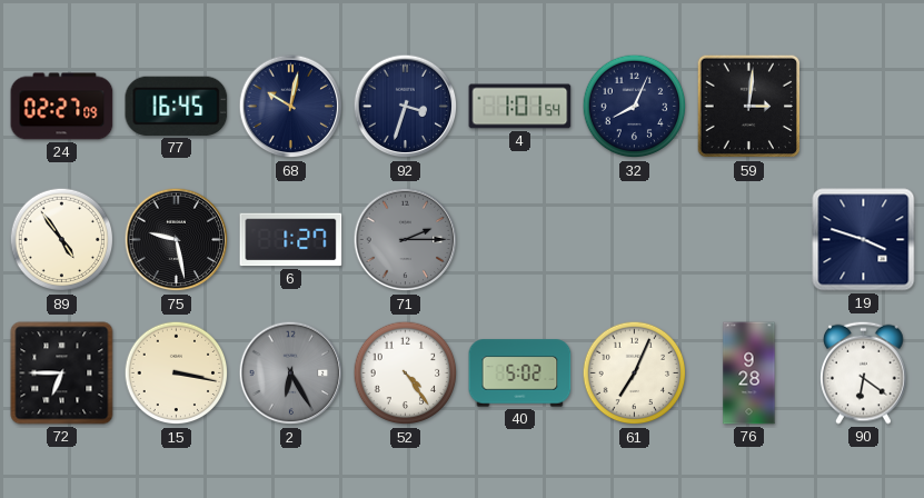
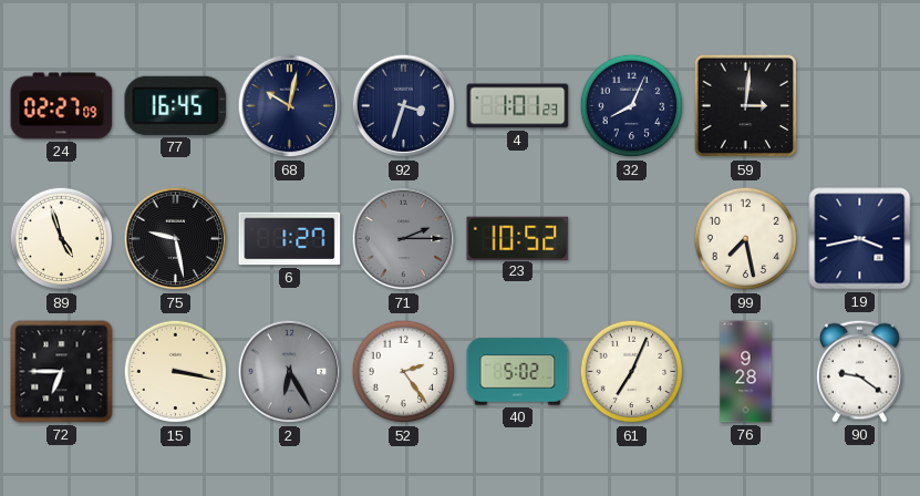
4: 1:01:54 -> 1:01:23 (518, 106)
89: 4:54 -> 4:57 (62, 239)
23: none -> 10:52 (518, 238)
99: none -> 7:28 (746, 239)
19: 3:48 -> 3:43 (860, 239)
52: 4:24 -> 2:24 (404, 372)
90: 6:21 -> 9:21 (860, 371)
